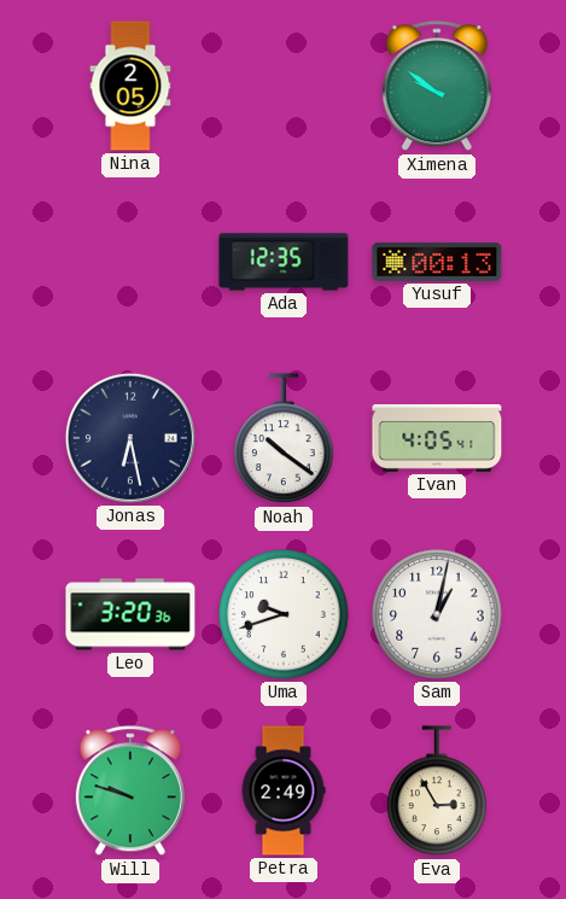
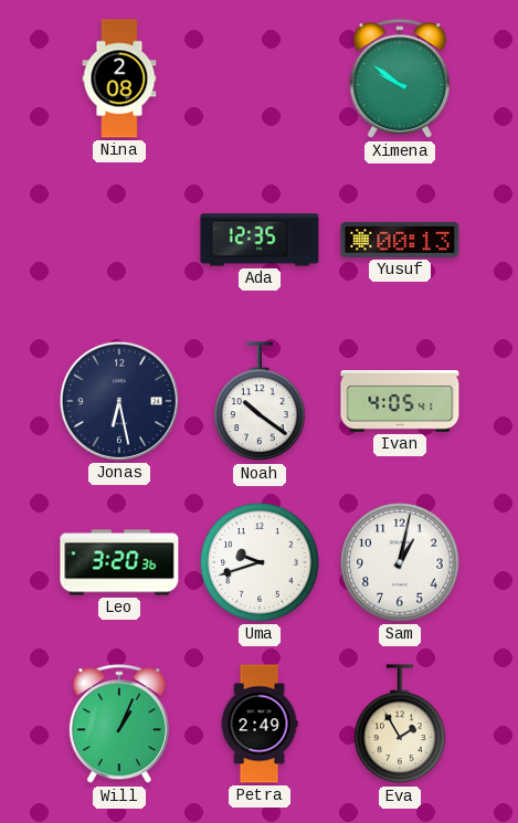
Nina: 2:05 -> 2:08 (119, 78)
Will: 9:48 -> 1:04 (119, 725)
Eva: 2:55 -> 1:55 (400, 725)
